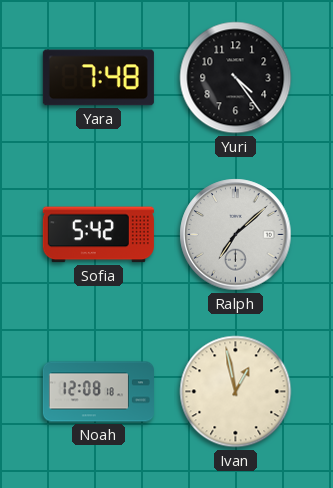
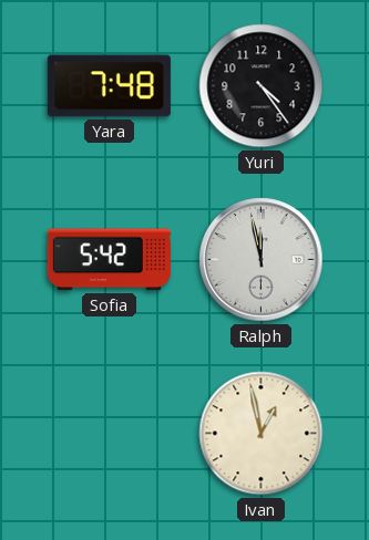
Ralph: 7:08 -> 11:58 (262, 260)
Noah: 12:08 -> none (98, 392)
